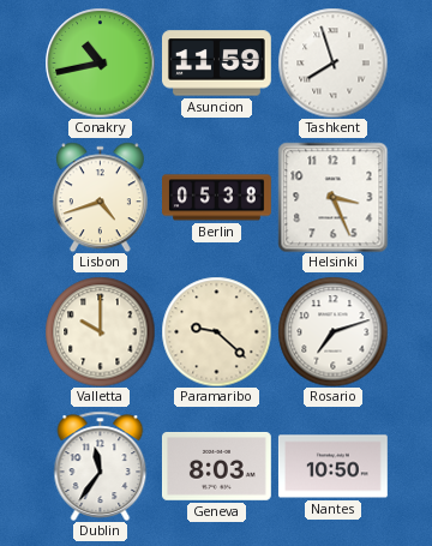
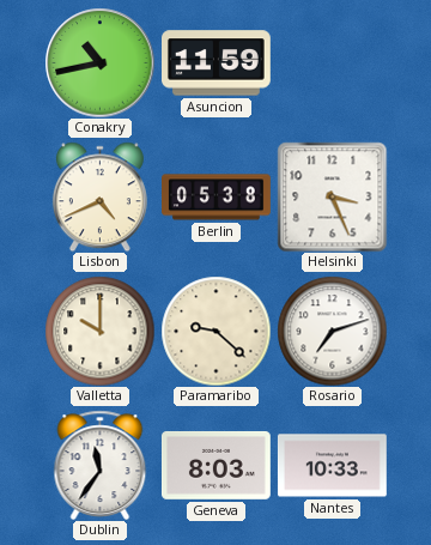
Tashkent: 7:57 -> none (332, 62)
Lisbon: 4:42 -> 4:41 (99, 196)
Nantes: 10:50 -> 10:33 (332, 466)
